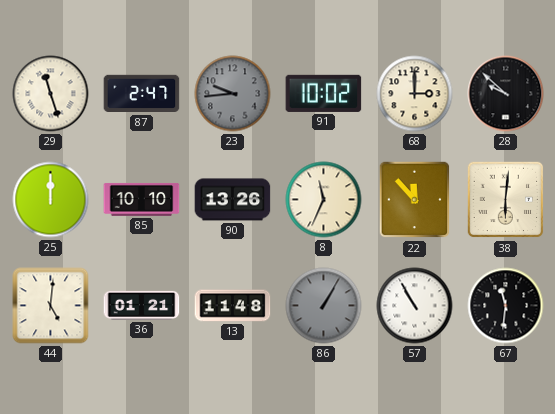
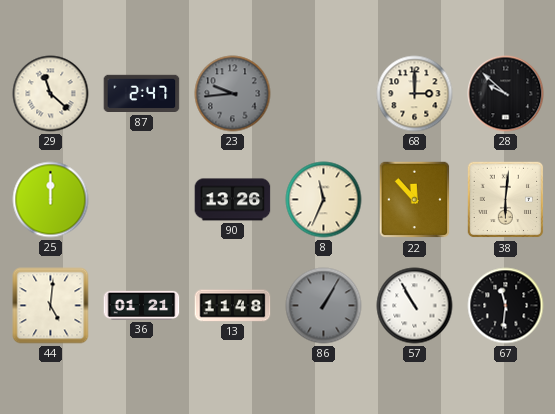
29: 11:27 -> 11:22 (51, 94)
91: 10:02 -> none (324, 93)
85: 10:10 -> none (142, 199)
